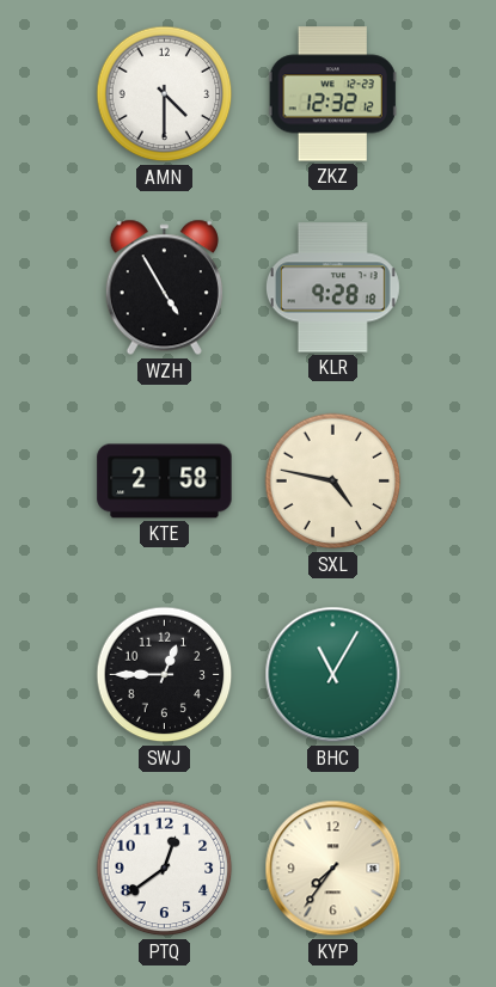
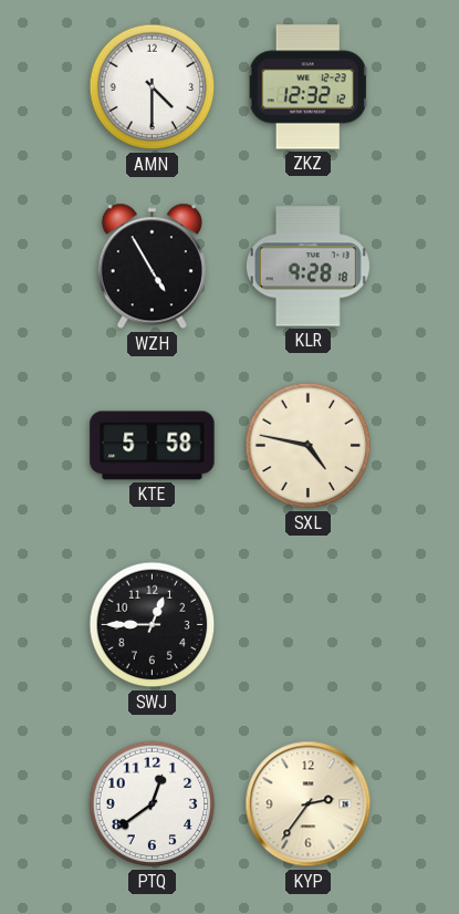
KTE: 2:58 -> 5:58 (153, 446)
BHC: 11:05 -> none (333, 675)
KYP: 7:36 -> 2:36 (309, 804)
